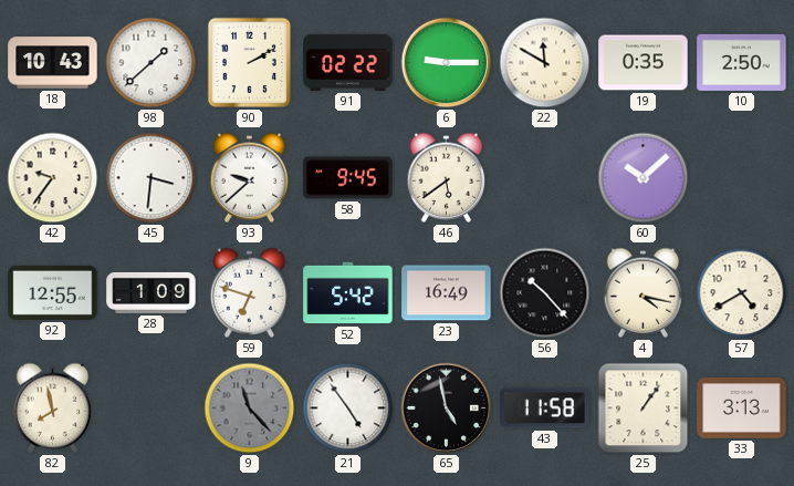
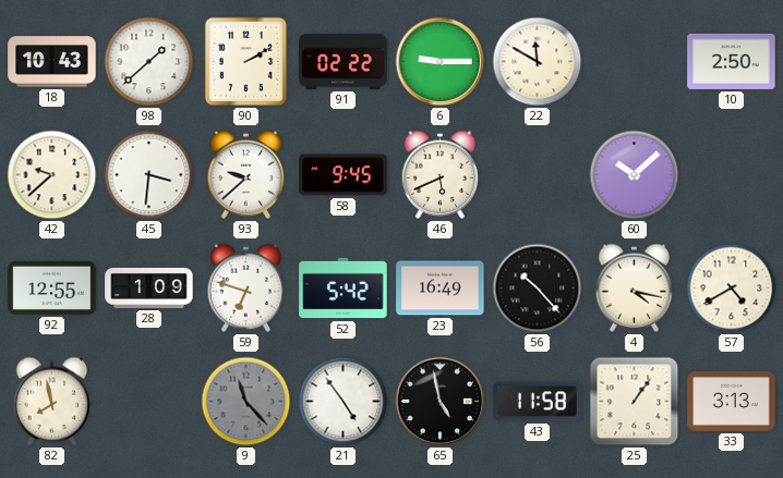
19: 0:35 -> none (644, 63)
42: 9:36 -> 9:38 (52, 175)
46: 5:39 -> 5:41 (441, 174)
